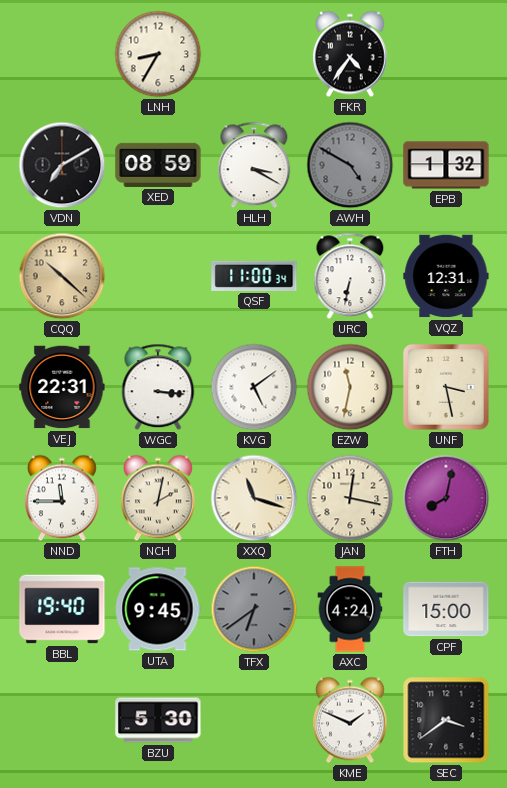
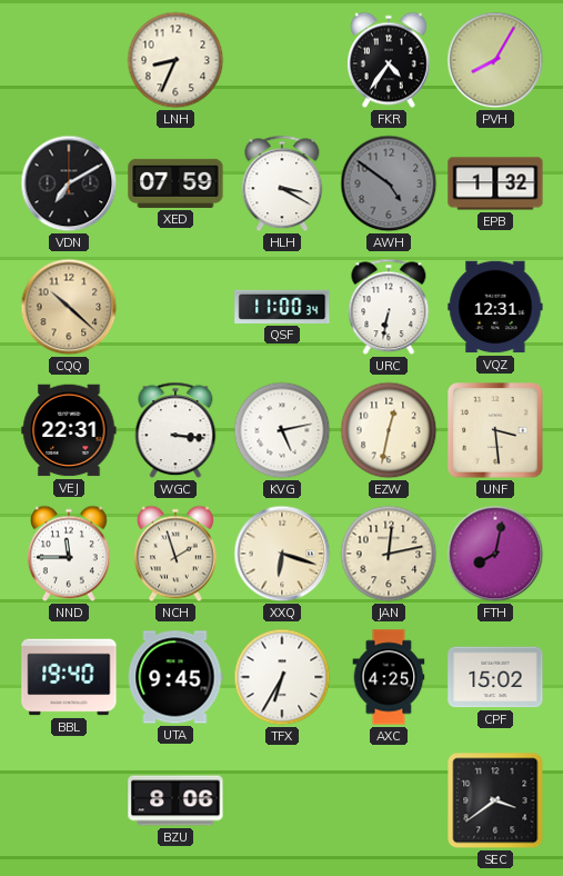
LNH: 8:35 -> 8:34 (175, 60)
PVH: none -> 8:05 (495, 60)
XED: 08:59 -> 07:59 (175, 183)
AWH: 4:50 -> 4:51 (389, 183)
KVG: 5:09 -> 5:13 (282, 430)
EZW: 11:32 -> 12:32 (389, 430)
UNF: 3:28 -> 3:29 (495, 430)
NCH: 2:02 -> 1:57 (175, 554)
XXQ: 11:18 -> 6:18 (282, 554)
JAN: 12:17 -> 12:13 (389, 554)
TFX: 6:39 -> 6:35 (282, 677)
TFX dial: grey -> white (282, 677)
AXC: 4:24 -> 4:25 (389, 677)
CPF: 15:00 -> 15:02 (495, 677)
BZU: 5:30 -> 8:06 (175, 800)
KME: 1:49 -> none (350, 720)
